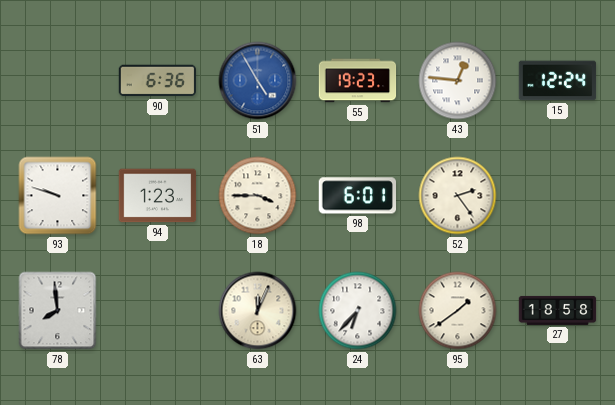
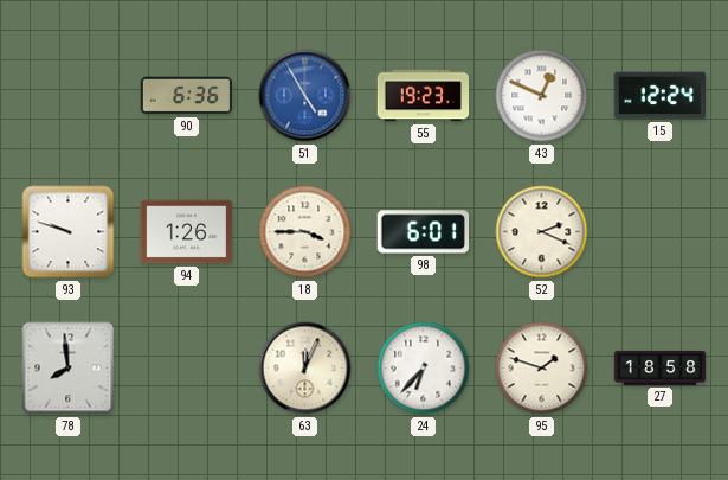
43: 12:46 -> 12:49 (542, 96)
94: 1:23 -> 1:26 (187, 232)
52: 2:24 -> 2:19 (542, 232)
95: 1:39 -> 1:48 (542, 369)
